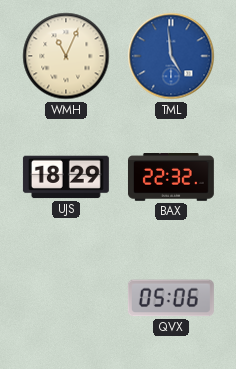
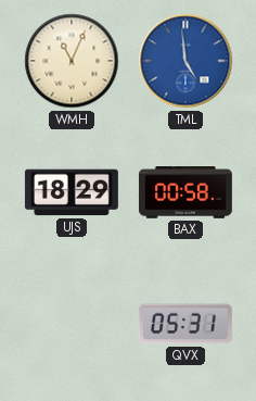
BAX: 22:32 -> 00:58 (185, 193)
QVX: 05:06 -> 05:31 (185, 324)
